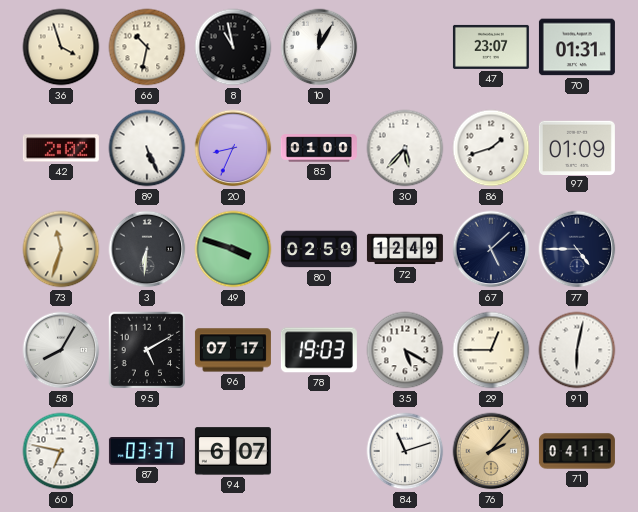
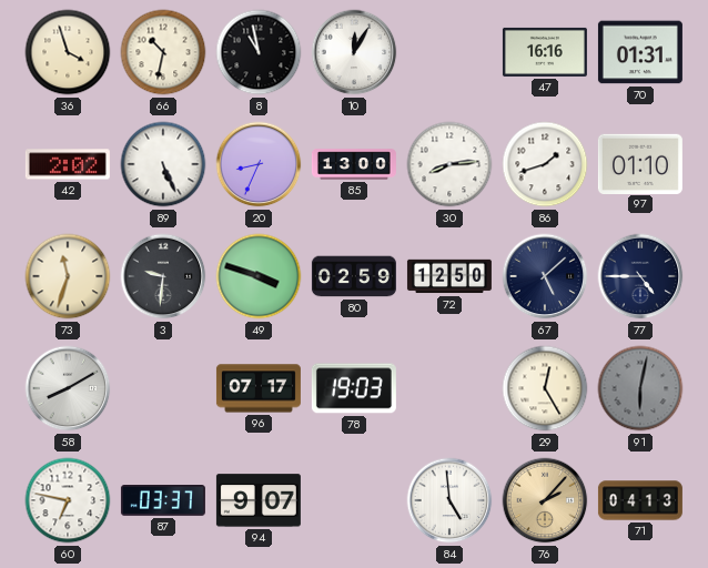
47: 23:07 -> 16:16 (545, 52)
85: 01:00 -> 13:00 (354, 164)
30: 5:37 -> 8:14 (449, 164)
97: 01:09 -> 01:10 (640, 163)
3: 6:31 -> 9:31 (163, 276)
72: 12:49 -> 12:50 (449, 276)
58: 8:05 -> 8:10 (68, 388)
95: 5:10 -> none (147, 350)
35: 5:20 -> none (405, 350)
29: 12:45 -> 12:25 (545, 388)
91 dial: white -> grey (640, 388)
94: 6:07 -> 9:07 (259, 500)
84: 11:12 -> 4:59 (449, 500)
71: 04:11 -> 04:13 (640, 500)
